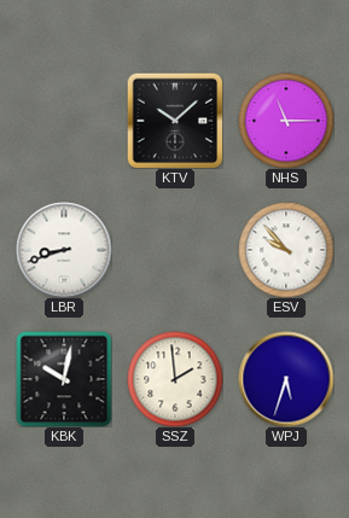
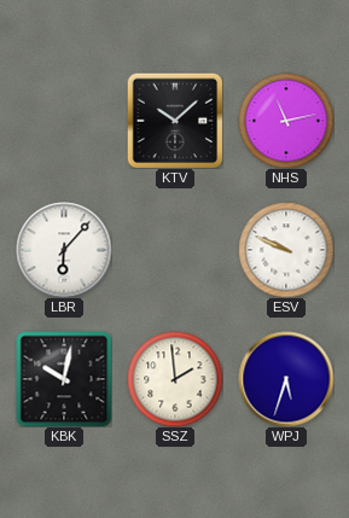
NHS: 11:15 -> 11:13 (286, 121)
LBR: 8:42 -> 6:07 (64, 250)
ESV: 9:53 -> 9:49 (286, 250)
